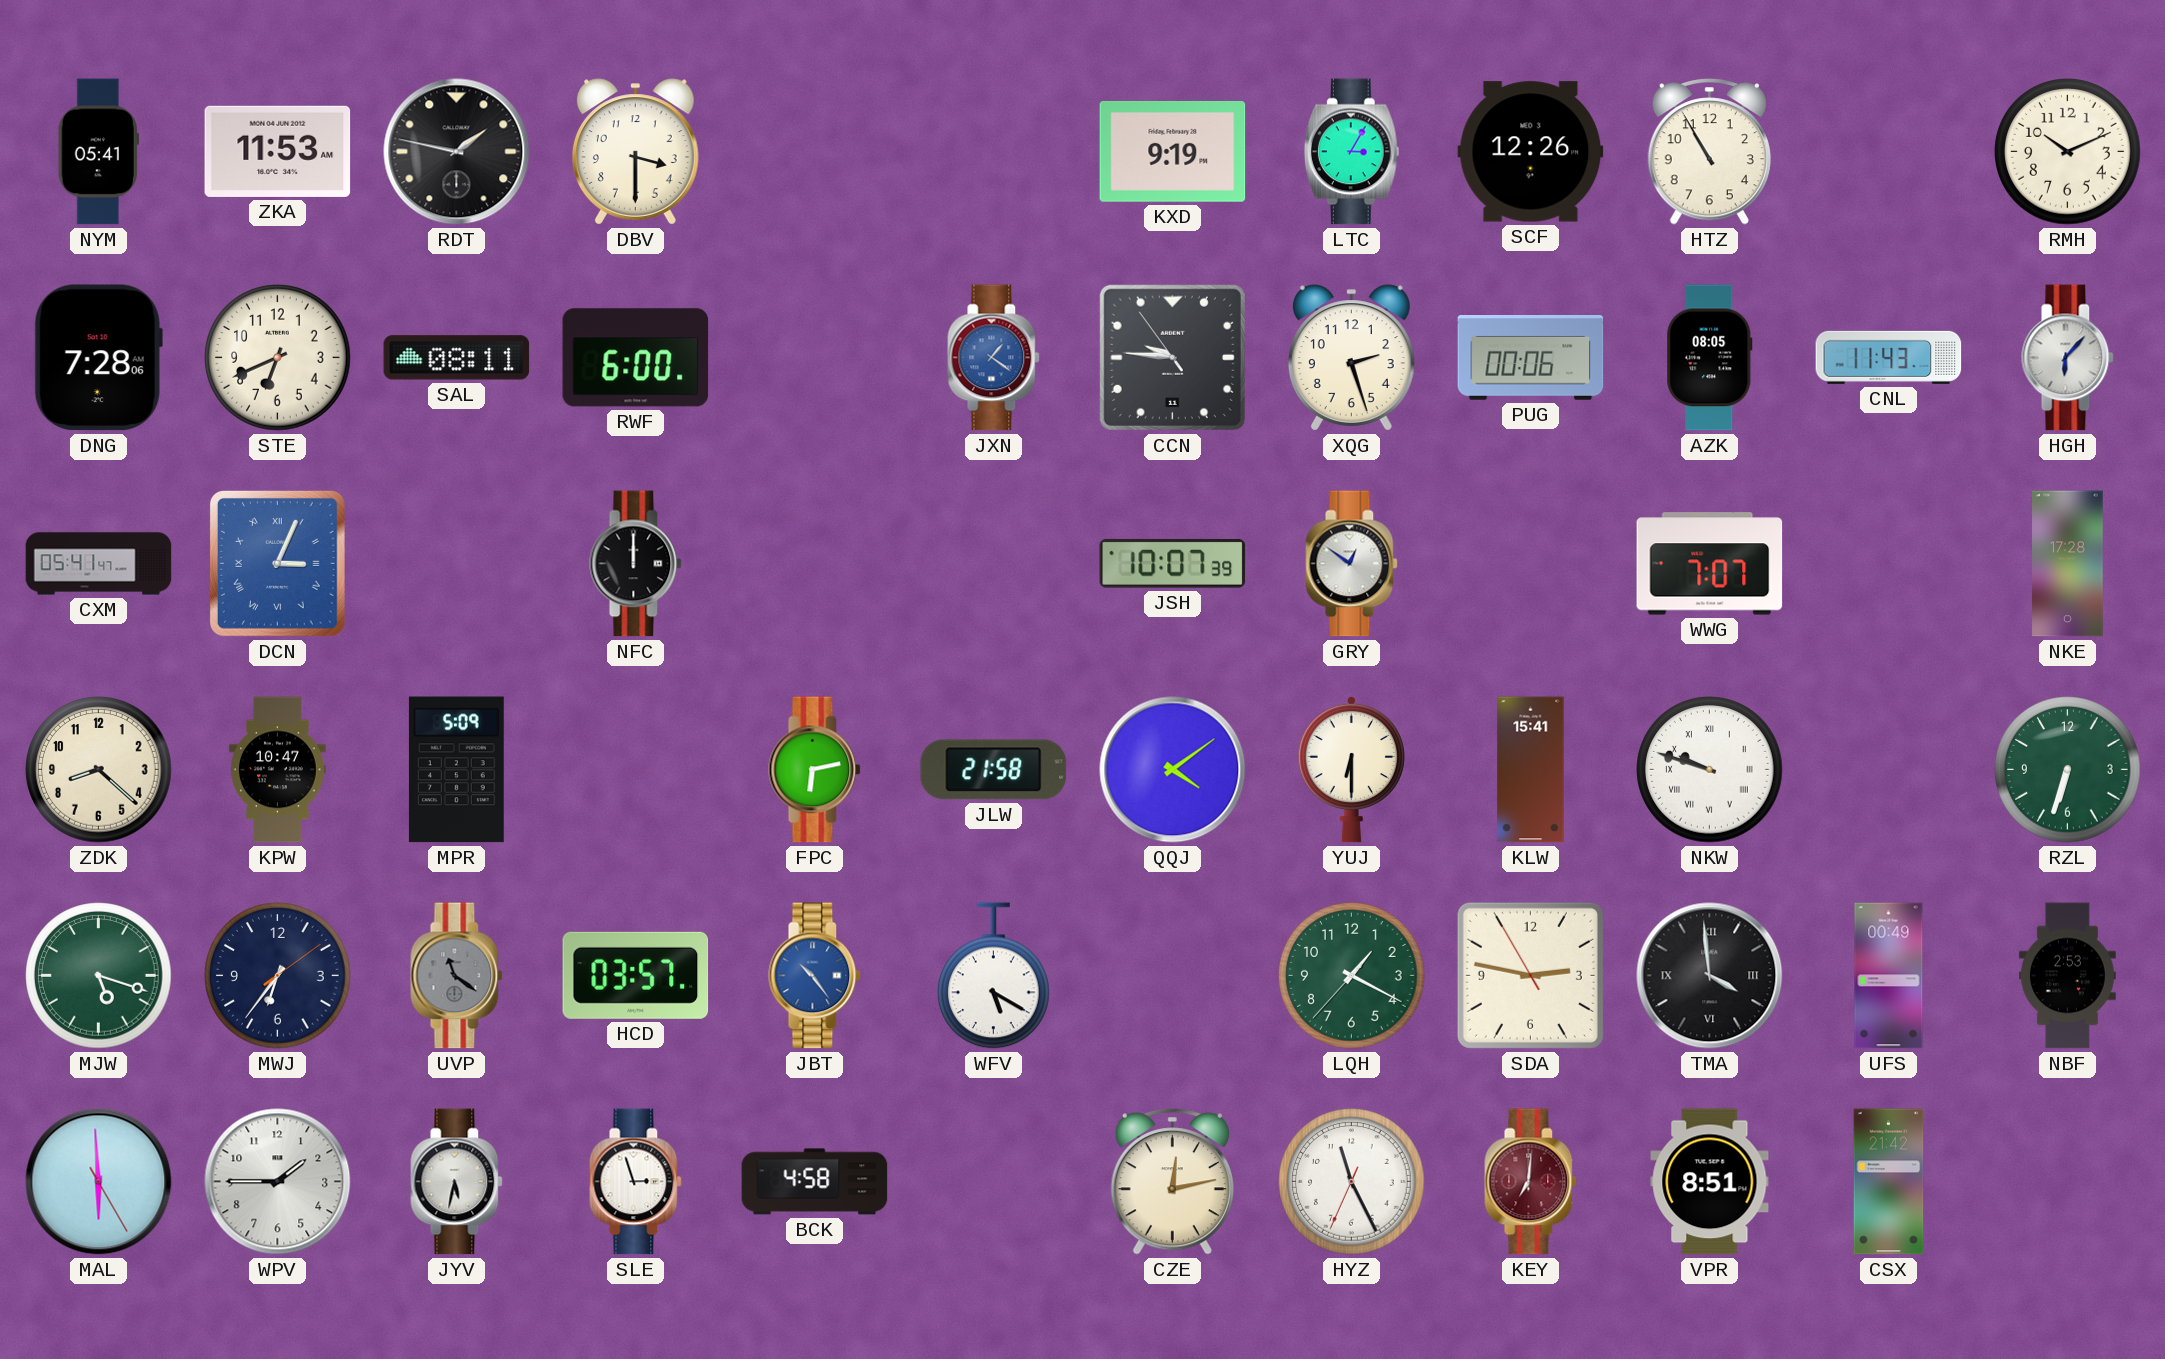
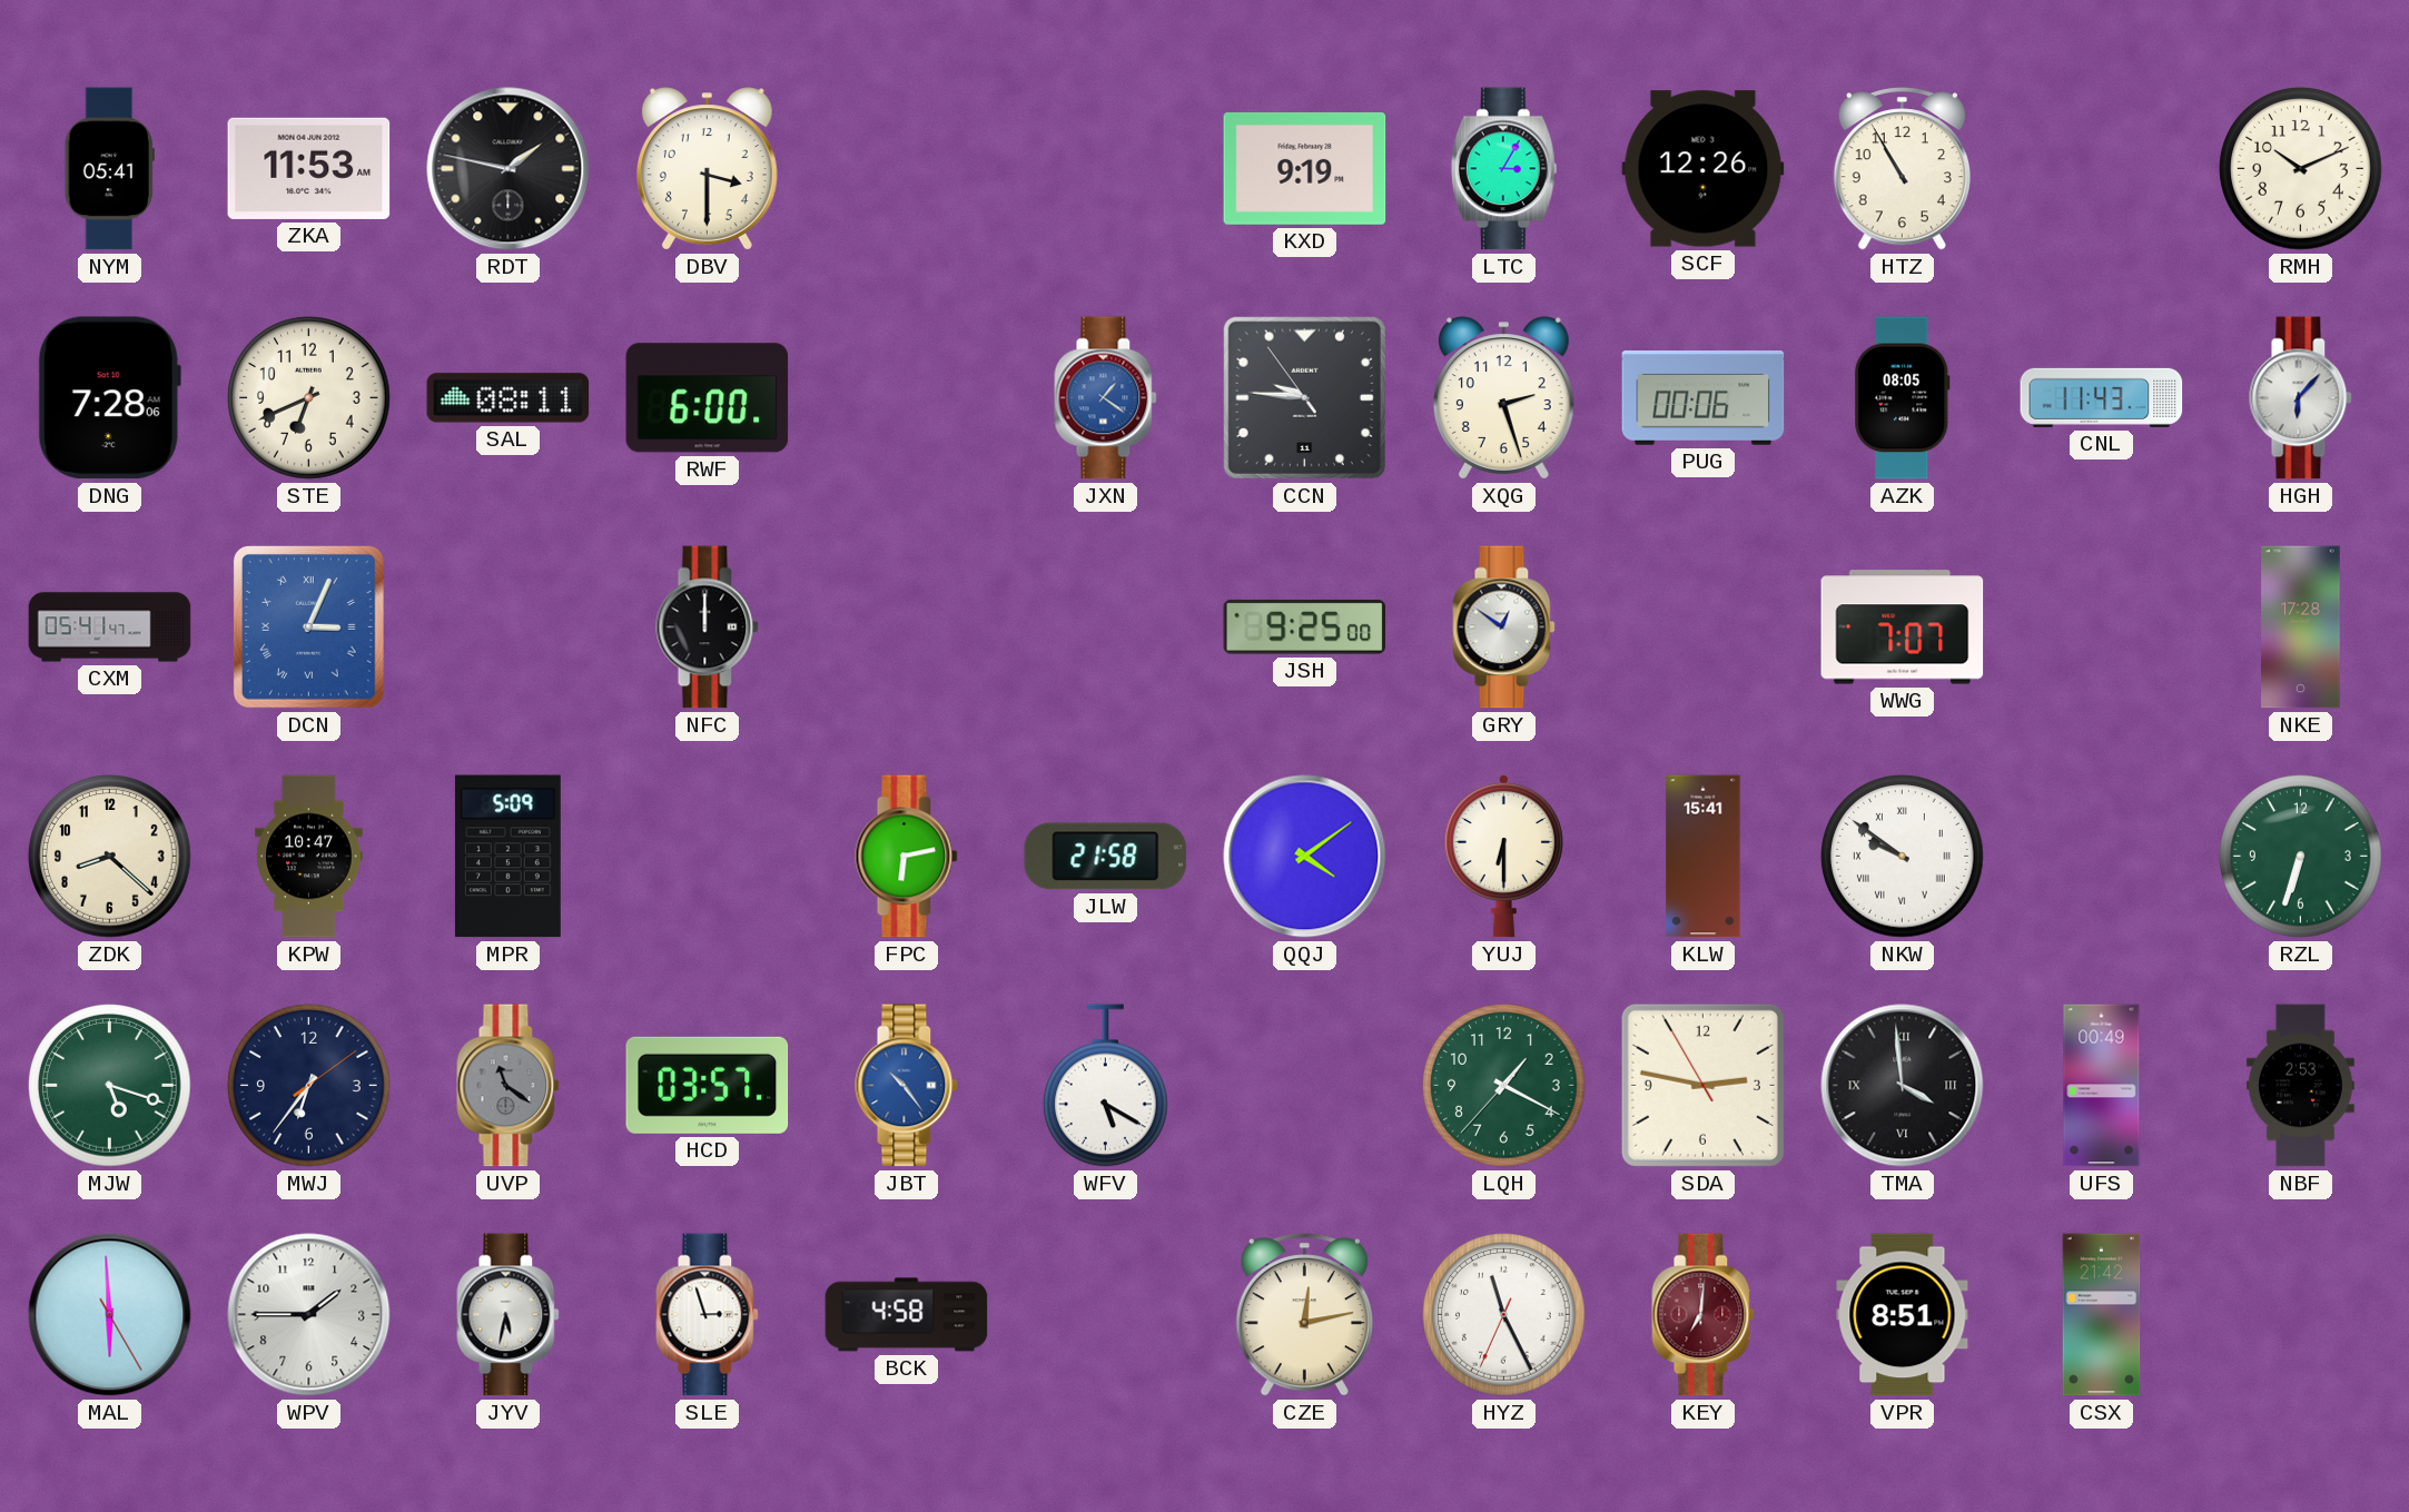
JSH: 10:07 -> 9:25 (1305, 626)
NKW: 9:48 -> 9:51 (1903, 857)
